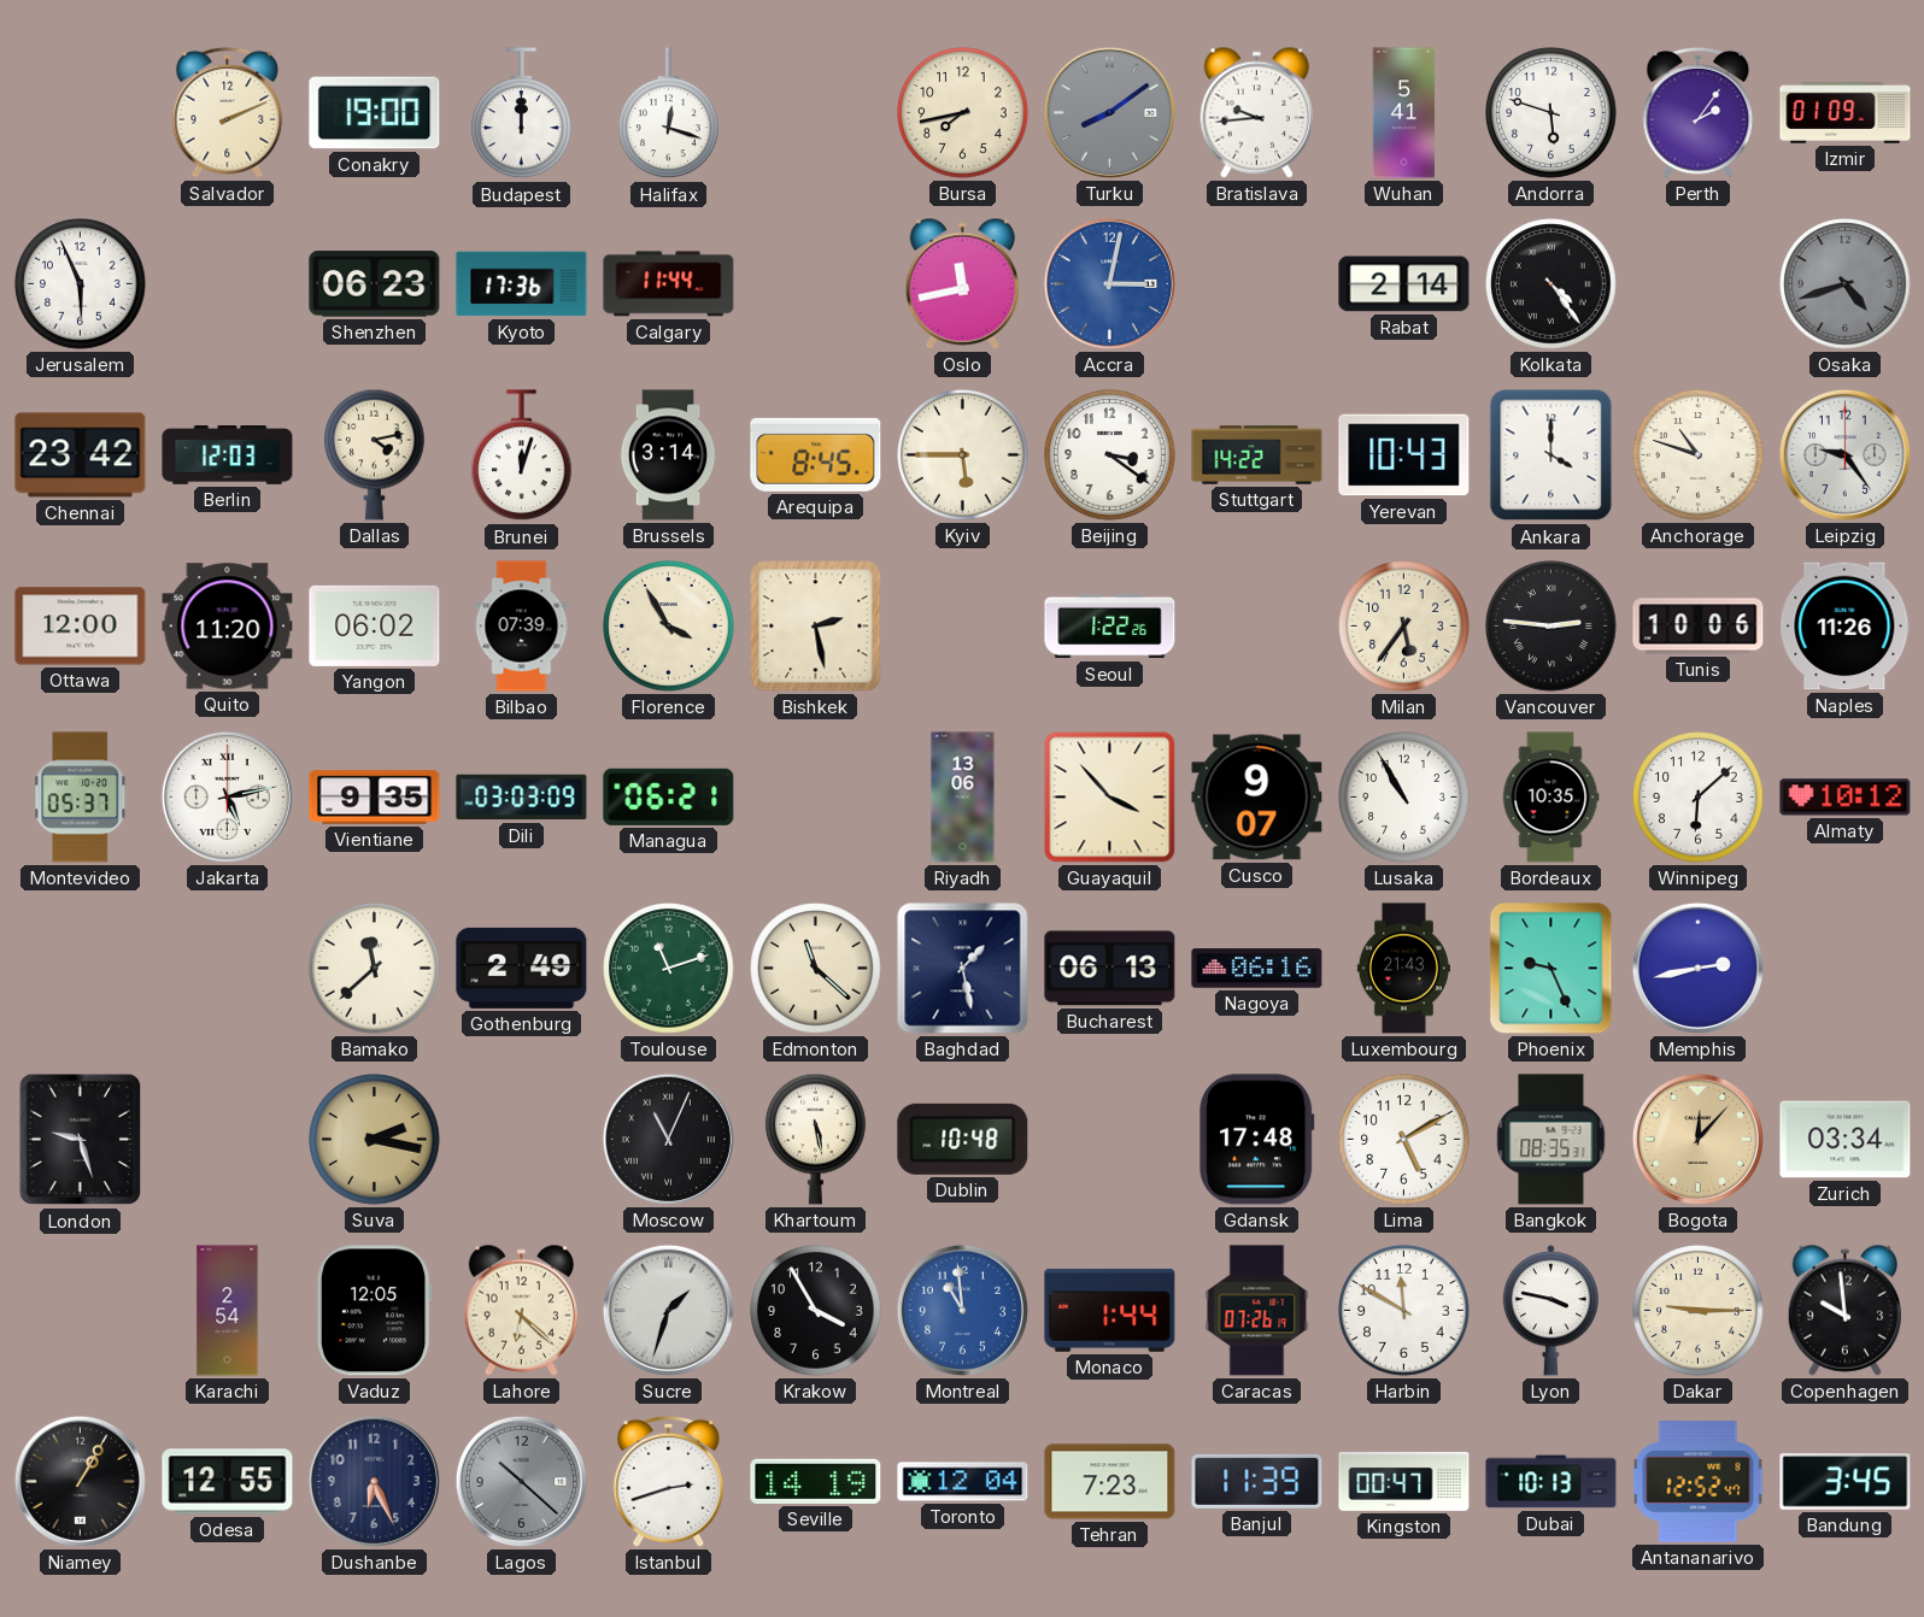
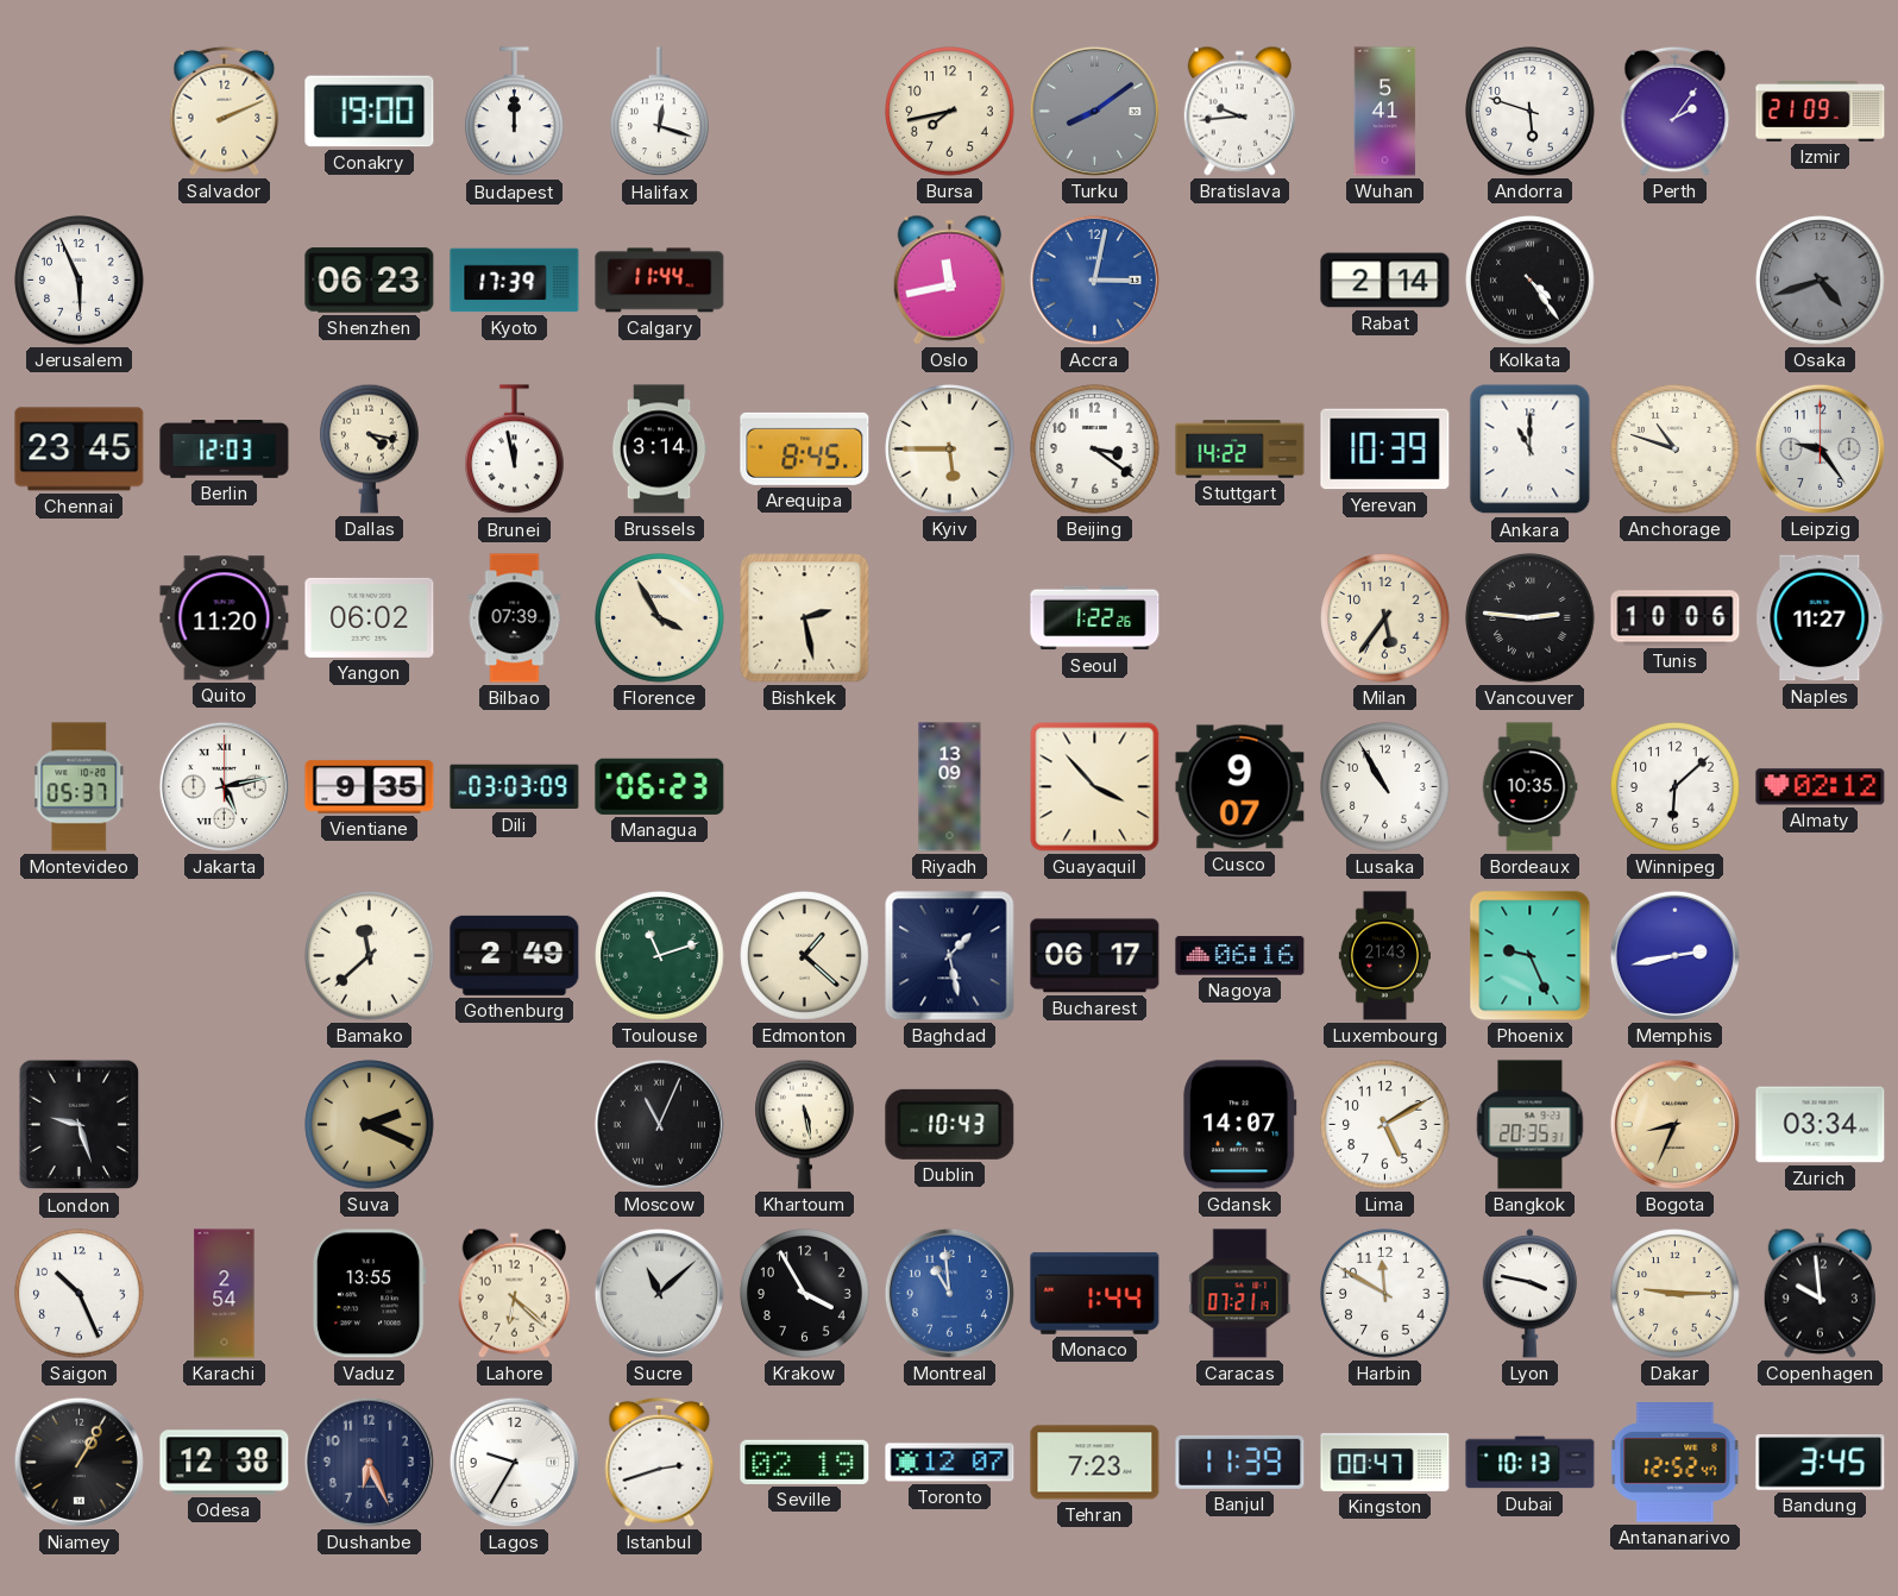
Izmir: 01:09 -> 21:09 (1821, 112)
Kyoto: 17:36 -> 17:39 (515, 281)
Chennai: 23:42 -> 23:45 (80, 450)
Dallas: 4:13 -> 4:17 (370, 448)
Brunei: 12:03 -> 11:58 (515, 450)
Yerevan: 10:43 -> 10:39 (1385, 450)
Ankara: 4:00 -> 11:00 (1531, 450)
Ottawa: 12:00 -> none (81, 627)
Naples: 11:26 -> 11:27 (1821, 618)
Managua: 06:21 -> 06:23 (660, 786)
Riyadh: 13:06 -> 13:09 (950, 787)
Almaty: 10:12 -> 02:12 (1821, 787)
Edmonton: 11:22 -> 1:22 (805, 956)
Bucharest: 06:13 -> 06:17 (1095, 956)
Suva: 2:17 -> 2:19 (370, 1125)
Dublin: 10:48 -> 10:43 (950, 1124)
Gdansk: 17:48 -> 14:07 (1240, 1125)
Bangkok: 08:35 -> 20:35 (1531, 1125)
Bogota: 12:07 -> 8:34 (1674, 1124)
Saigon: none -> 10:26 (80, 1294)
Vaduz: 12:05 -> 13:55 (370, 1294)
Sucre: 1:33 -> 11:08 (659, 1293)
Caracas: 07:26 -> 07:21 (1240, 1294)
Odesa: 12:55 -> 12:38 (225, 1463)
Lagos: 10:22 -> 9:35 (514, 1462)
Lagos dial: grey -> white (514, 1462)
Seville: 14:19 -> 02:19 (805, 1462)
Toronto: 12:04 -> 12:07 (950, 1463)
